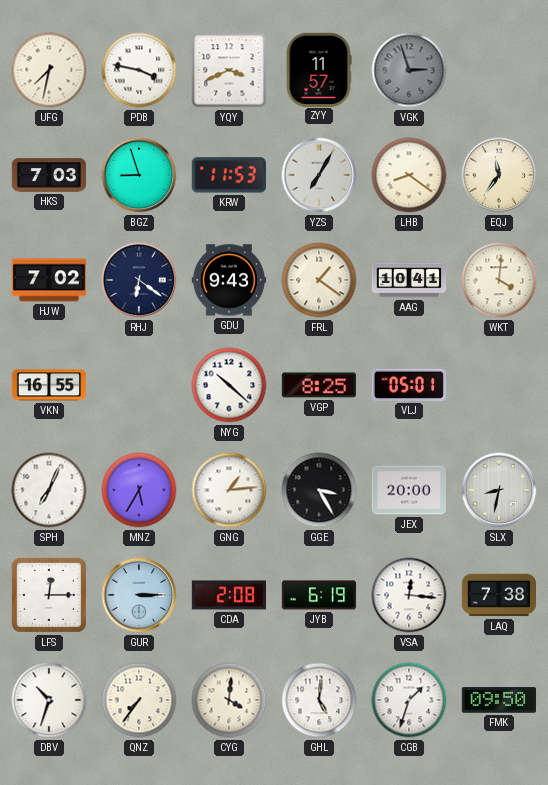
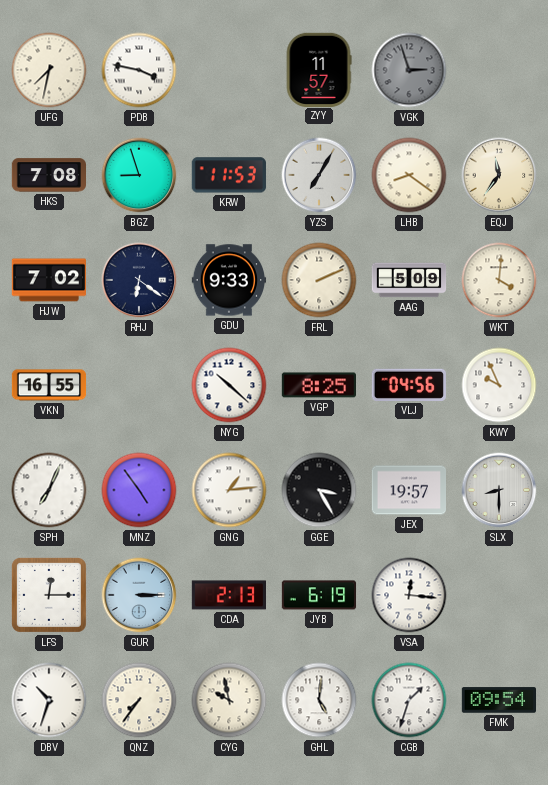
YQY: 3:41 -> none (229, 70)
HKS: 7:03 -> 7:08 (48, 175)
GDU: 9:43 -> 9:33 (228, 280)
FRL: 1:21 -> 2:11 (319, 280)
AAG: 10:41 -> 5:09 (409, 280)
VLJ: 05:01 -> 04:56 (409, 385)
KWY: none -> 9:56 (499, 385)
MNZ: 5:35 -> 4:54 (139, 490)
JEX: 20:00 -> 19:57 (408, 490)
SLX: 8:32 -> 8:30 (499, 490)
CDA: 2:08 -> 2:13 (228, 595)
LAQ: 7:38 -> none (498, 595)
CYG: 4:01 -> 9:58 (229, 700)
FMK: 09:50 -> 09:54 (498, 700)
